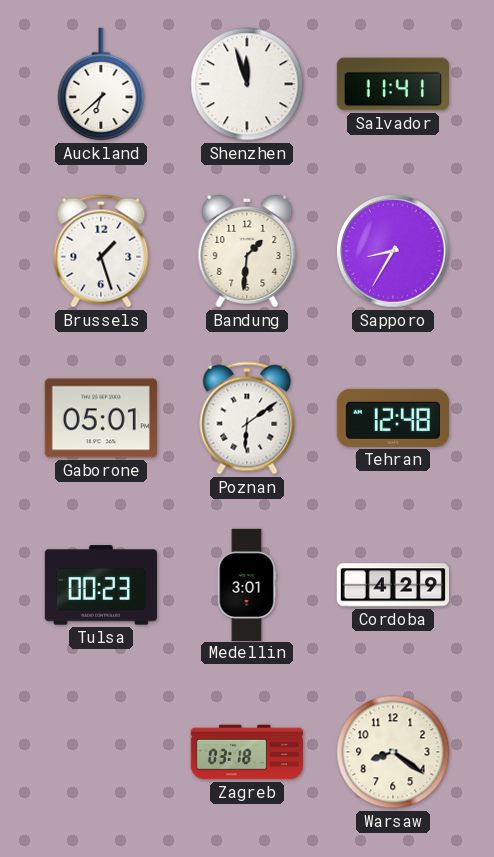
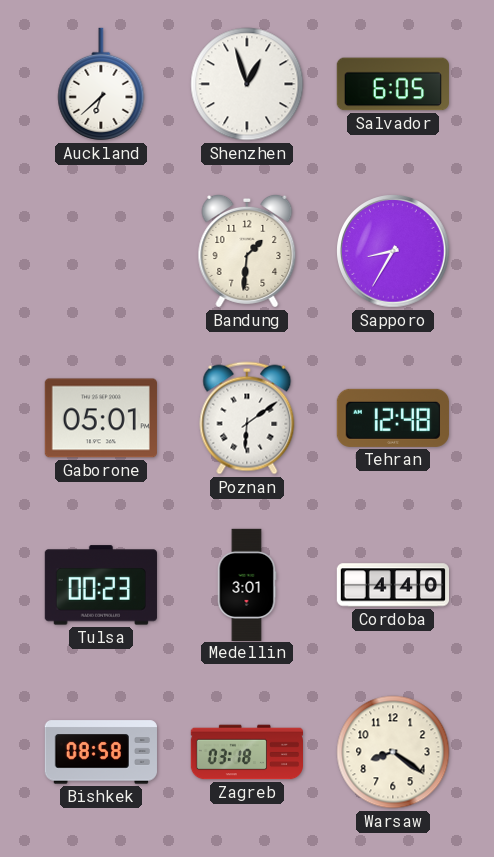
Shenzhen: 11:57 -> 12:57 (247, 84)
Salvador: 11:41 -> 6:05 (393, 84)
Brussels: 1:27 -> none (101, 251)
Cordoba: 4:29 -> 4:40 (392, 585)
Bishkek: none -> 08:58 (101, 752)
